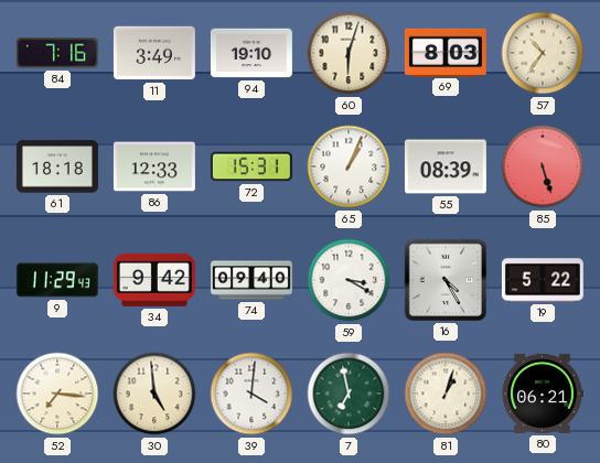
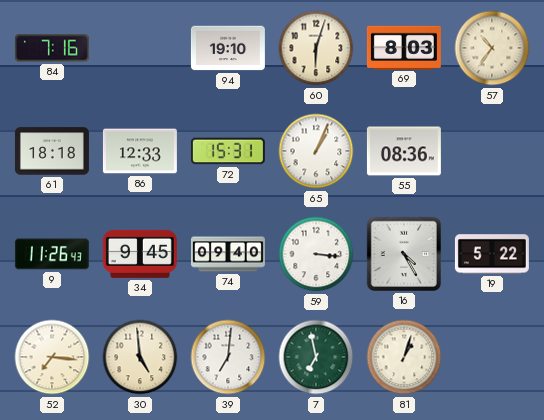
11: 3:49 -> none (154, 53)
55: 08:39 -> 08:36 (404, 151)
85: 5:27 -> none (543, 166)
9: 11:29 -> 11:26 (52, 254)
34: 9:42 -> 9:45 (140, 254)
59: 3:20 -> 3:16 (316, 254)
39: 4:01 -> 7:01 (228, 357)
80: 06:21 -> none (543, 394)
